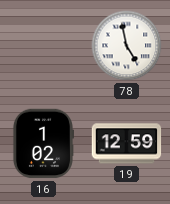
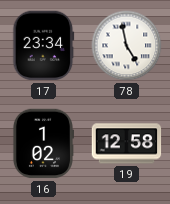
17: none -> 23:34 (44, 46)
19: 12:59 -> 12:58 (127, 144)
